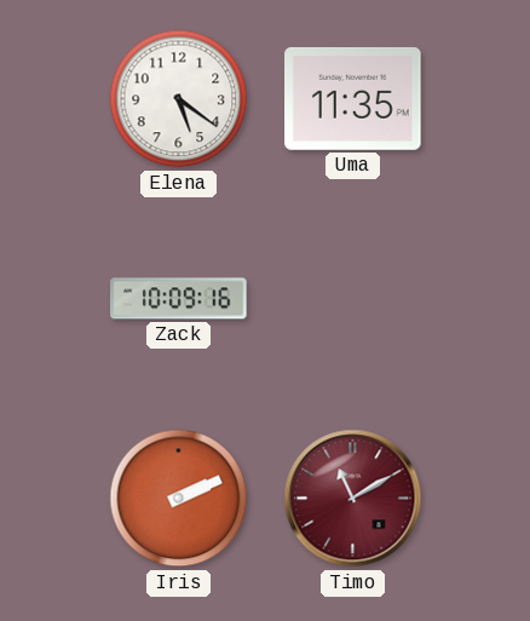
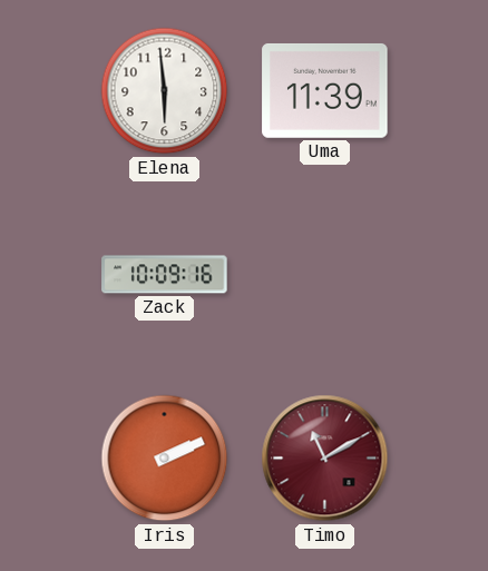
Elena: 5:21 -> 5:59 (165, 91)
Uma: 11:35 -> 11:39 (325, 90)
